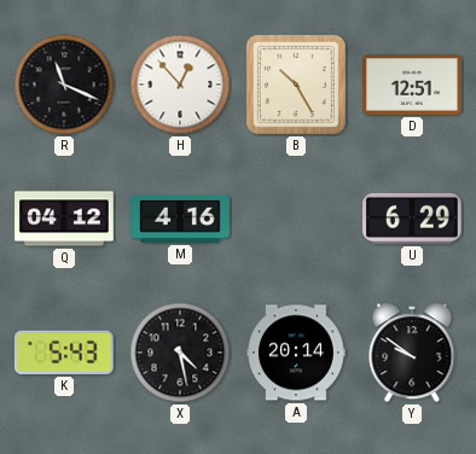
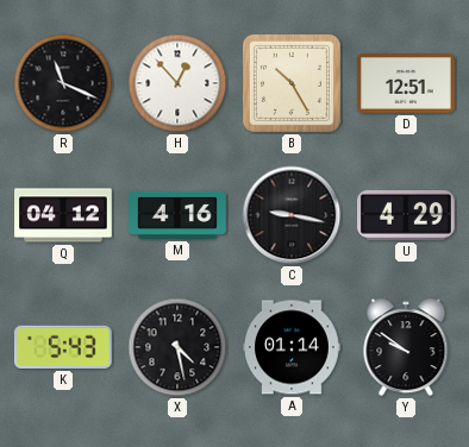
C: none -> 9:17 (292, 215)
U: 6:29 -> 4:29 (407, 215)
A: 20:14 -> 01:14 (292, 347)
